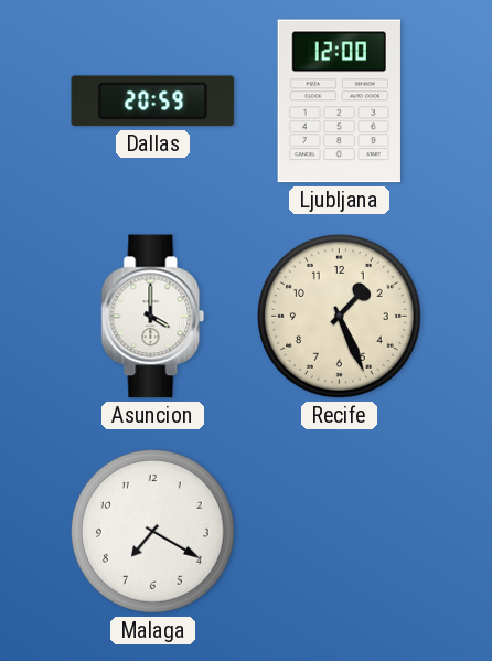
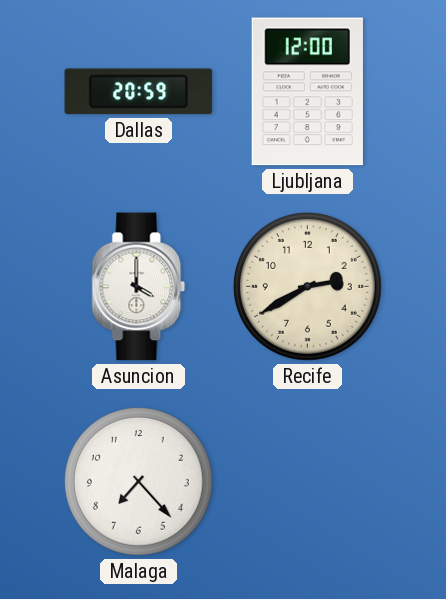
Recife: 1:26 -> 2:40 (307, 286)
Malaga: 7:20 -> 7:23 (138, 481)
